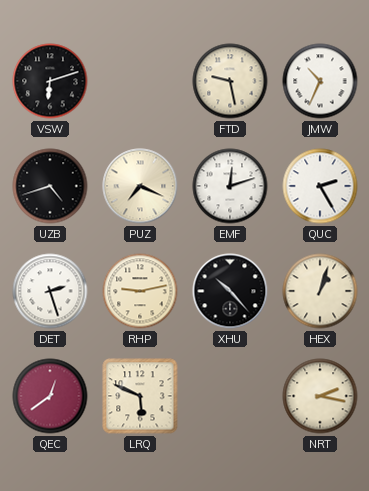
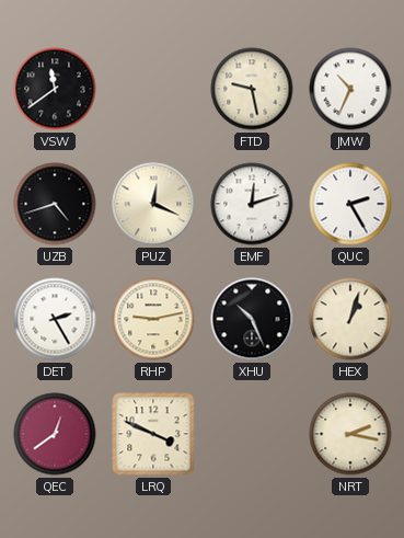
VSW: 6:12 -> 11:39 (55, 89)
PUZ: 7:19 -> 12:19 (153, 204)
DET: 2:27 -> 2:25 (55, 319)
XHU: 10:23 -> 10:26 (252, 319)
LRQ: 5:49 -> 3:49 (153, 434)
